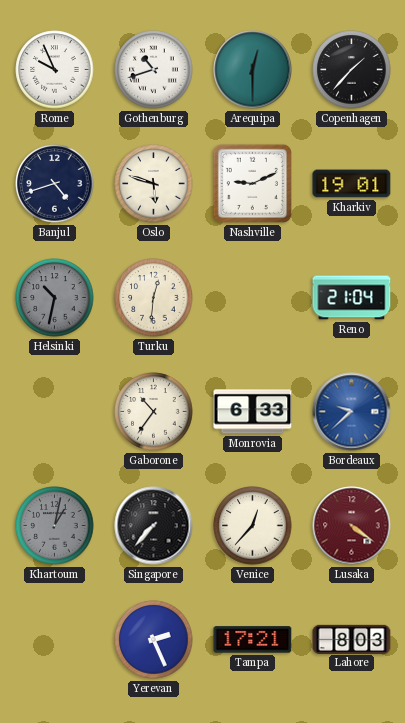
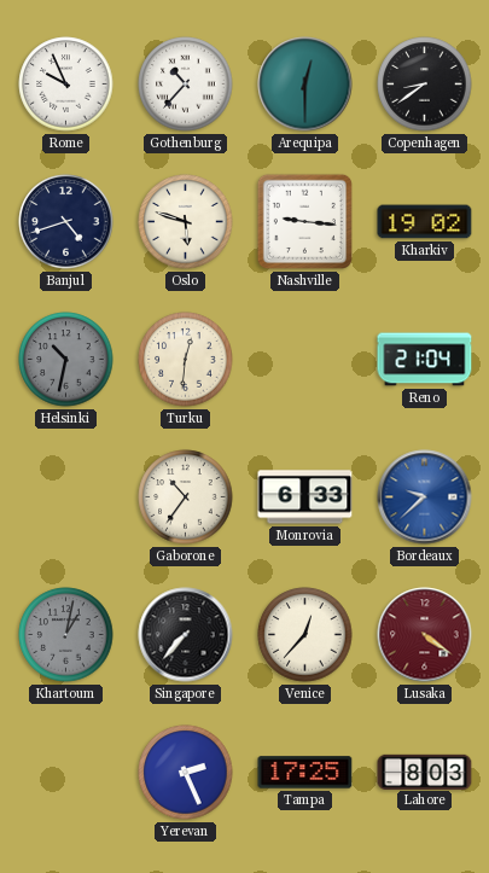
Gothenburg: 10:42 -> 10:37 (186, 85)
Copenhagen: 1:37 -> 8:39 (425, 85)
Nashville: 9:11 -> 9:16 (304, 221)
Kharkiv: 19:01 -> 19:02 (425, 222)
Tampa: 17:21 -> 17:25 (305, 773)
